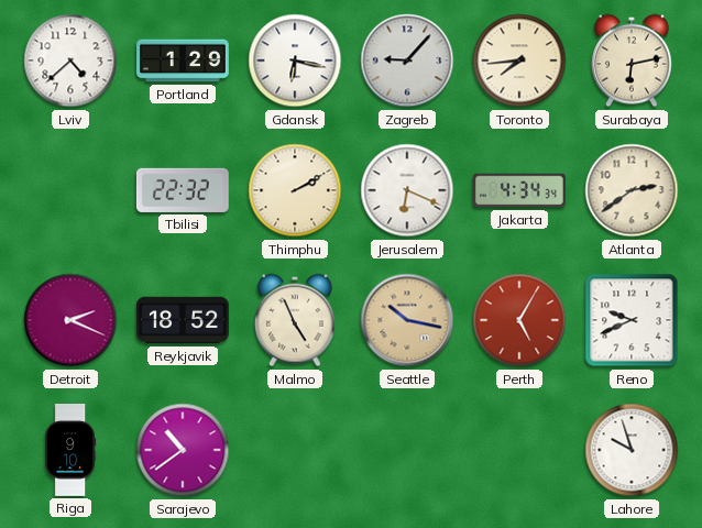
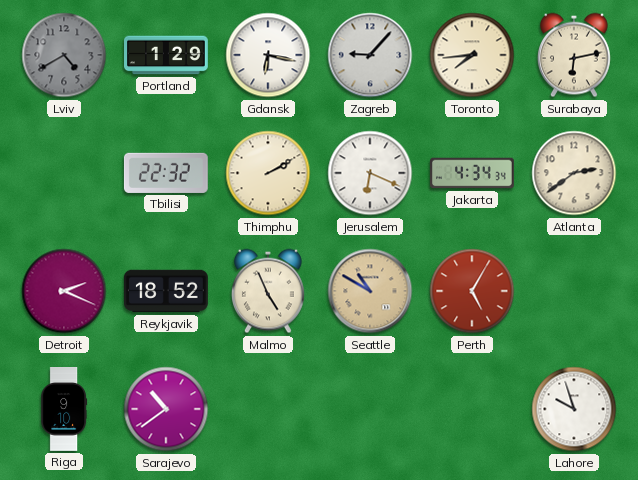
Lviv: 4:38 -> 4:40 (64, 55)
Lviv dial: white -> grey (64, 55)
Seattle: 10:17 -> 10:50 (370, 291)
Reno: 9:41 -> none (632, 320)
